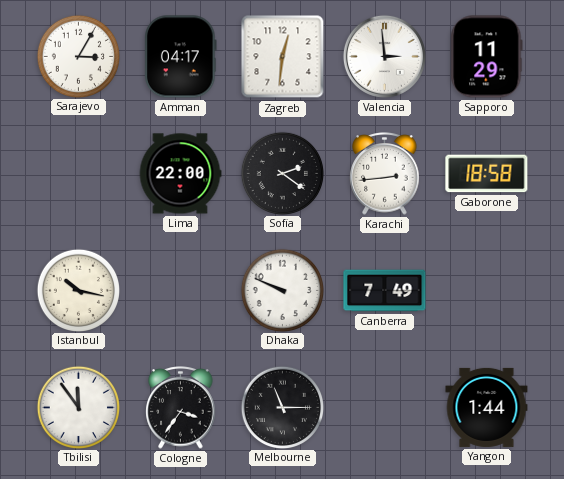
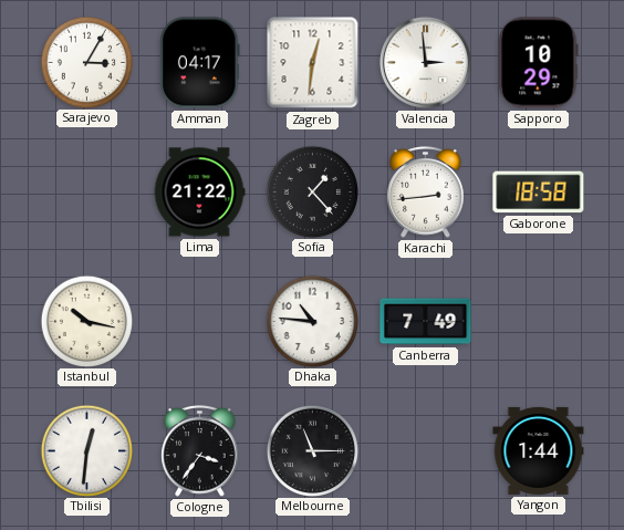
Sapporo: 11:29 -> 10:29 (539, 63)
Lima: 22:00 -> 21:22 (199, 193)
Sofia: 2:21 -> 1:23 (312, 191)
Dhaka: 9:49 -> 10:46 (312, 321)
Tbilisi: 11:54 -> 12:31 (86, 450)
